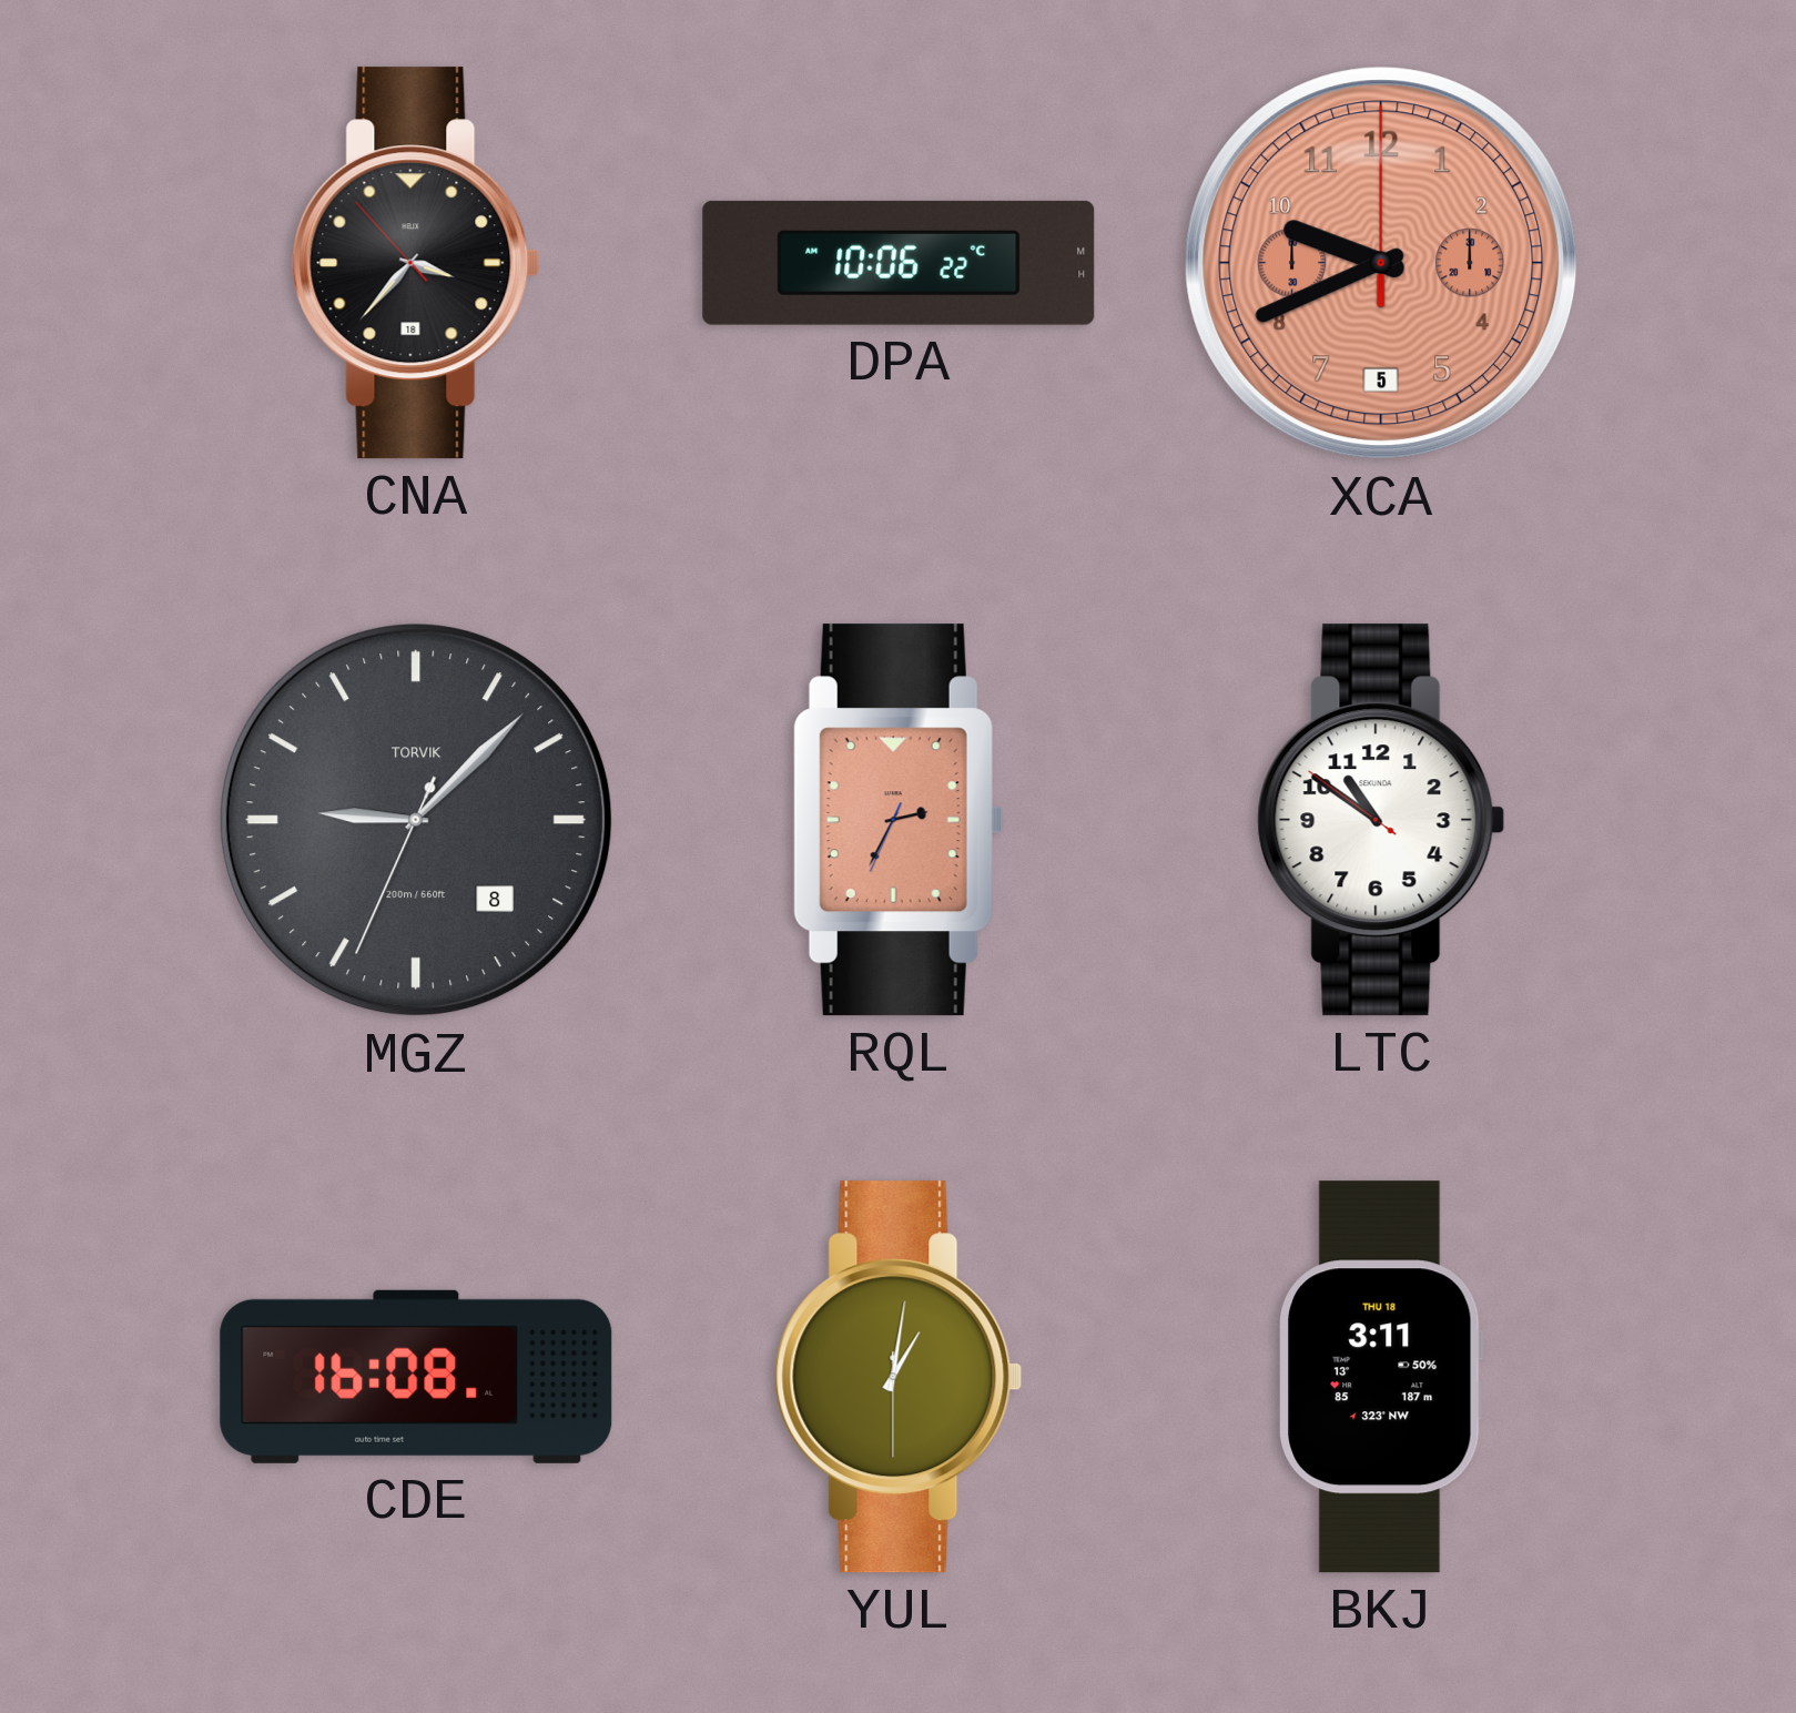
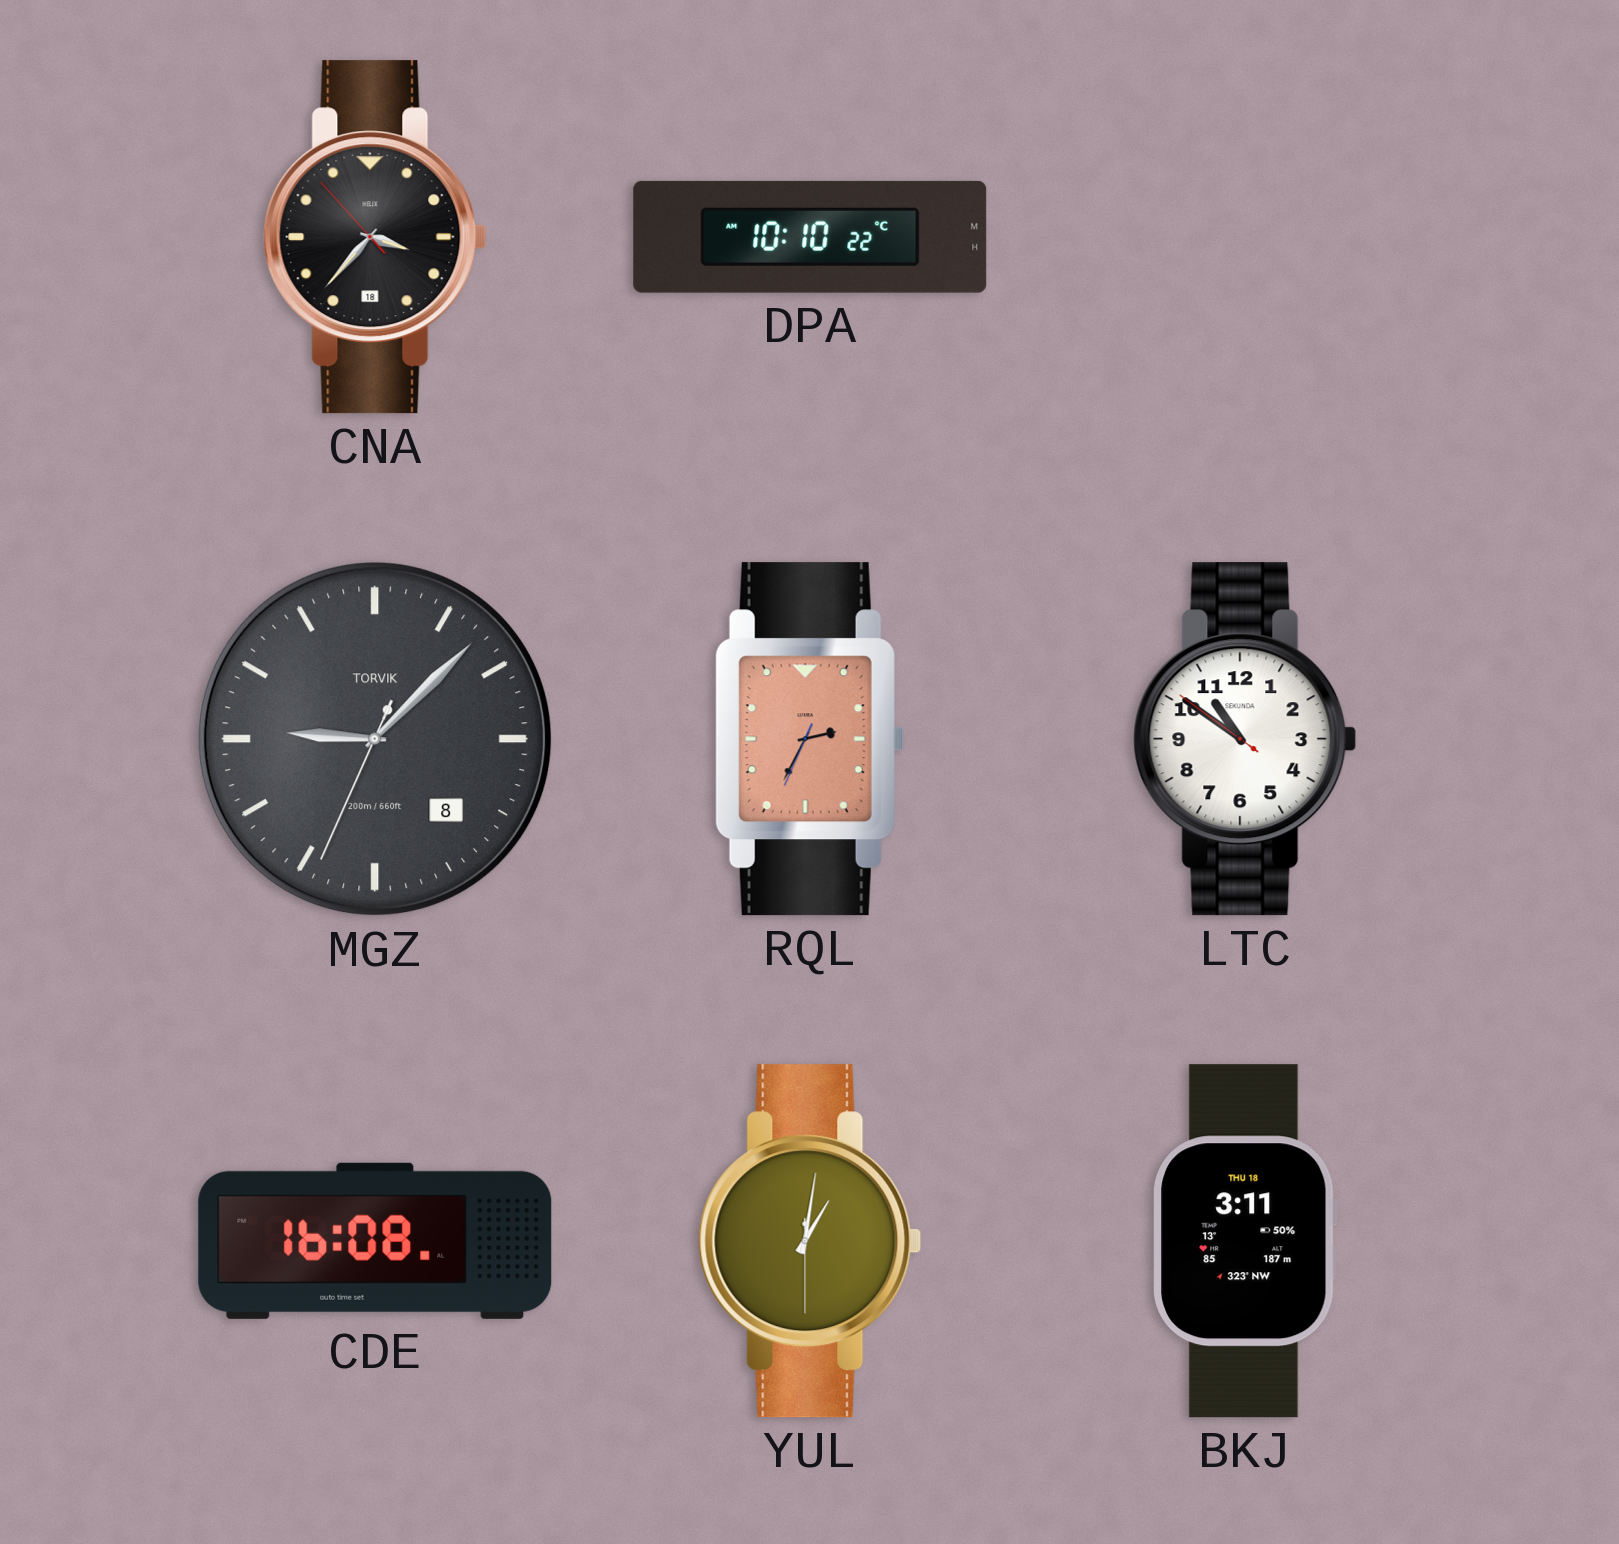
DPA: 10:06 -> 10:10 (810, 237)
XCA: 9:41 -> none (1381, 263)
